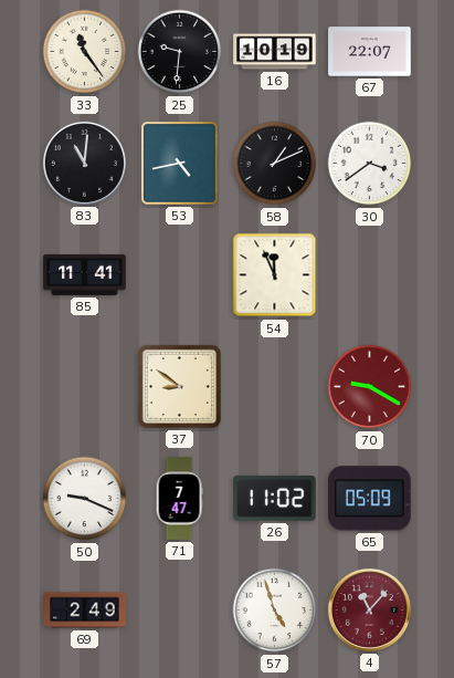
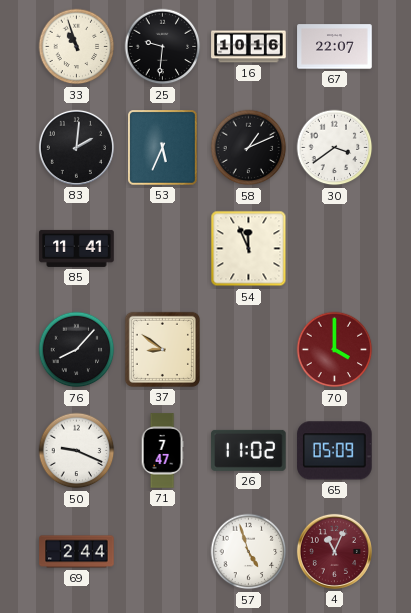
33: 11:24 -> 10:57 (77, 47)
16: 10:19 -> 10:16 (249, 47)
83: 11:01 -> 2:01 (76, 147)
53: 4:43 -> 5:34 (163, 148)
76: none -> 8:07 (77, 350)
70: 9:20 -> 4:00 (335, 350)
69: 2:49 -> 2:44 (77, 552)
4: 11:07 -> 11:04 (334, 551)
